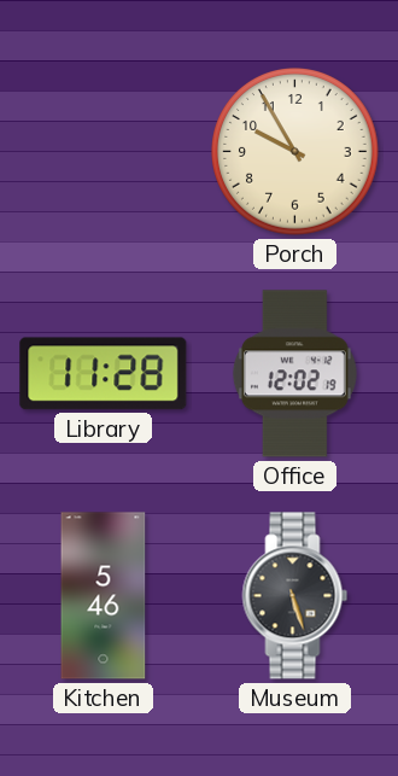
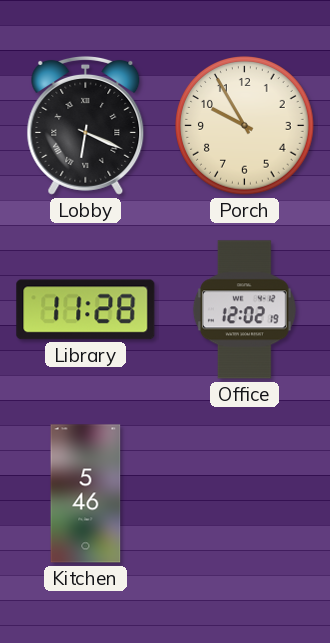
Lobby: none -> 6:19 (86, 125)
Museum: 5:27 -> none (295, 596)
